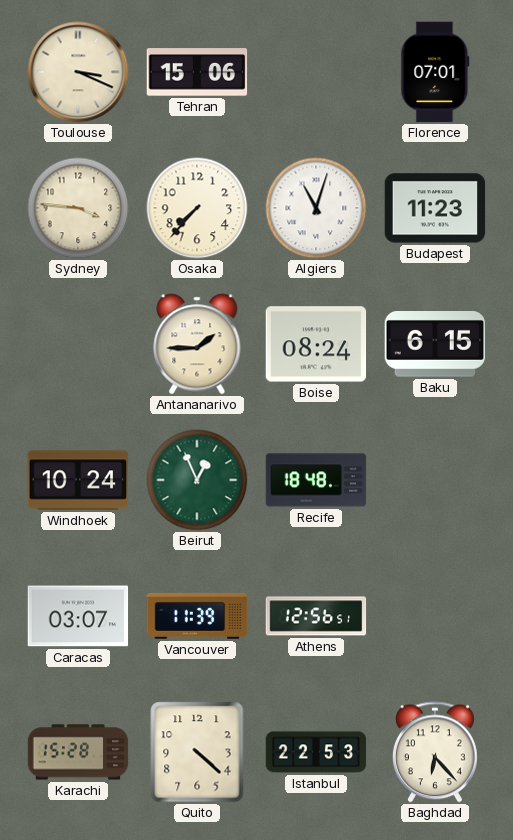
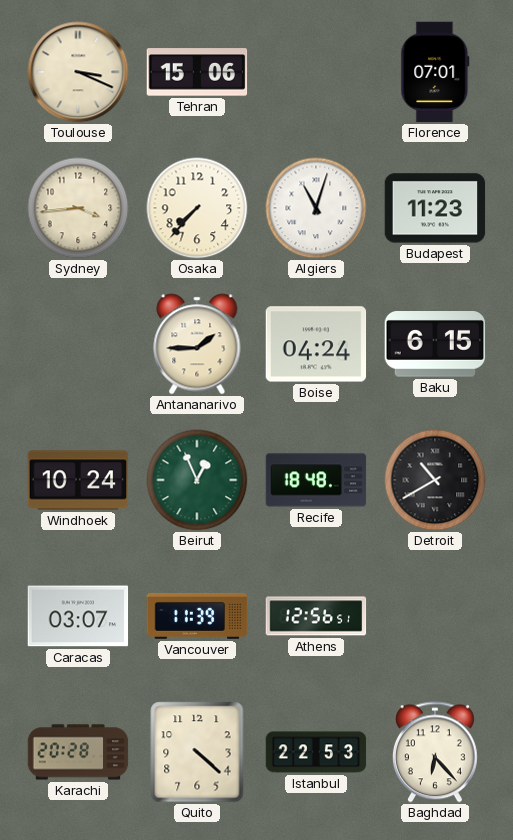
Sydney: 3:46 -> 3:44 (78, 208)
Boise: 08:24 -> 04:24 (316, 344)
Detroit: none -> 10:40 (435, 480)
Karachi: 15:28 -> 20:28 (78, 752)
